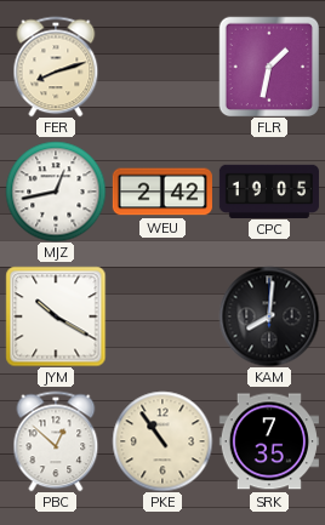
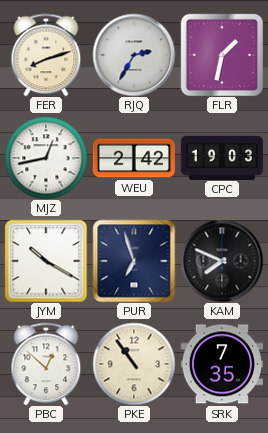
RJQ: none -> 2:35 (134, 55)
CPC: 19:05 -> 19:03 (222, 157)
PUR: none -> 6:57 (134, 261)
KAM: 8:01 -> 7:49 (222, 261)
